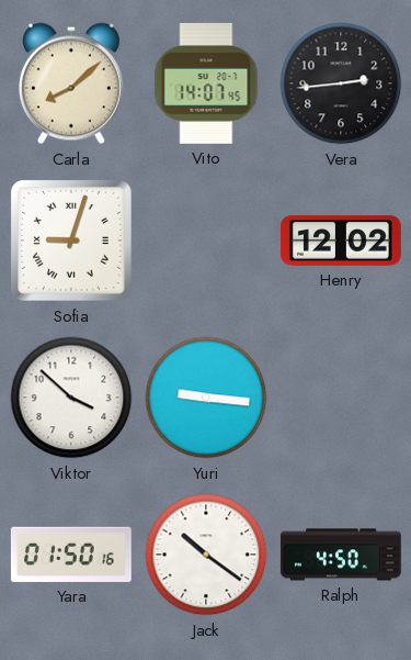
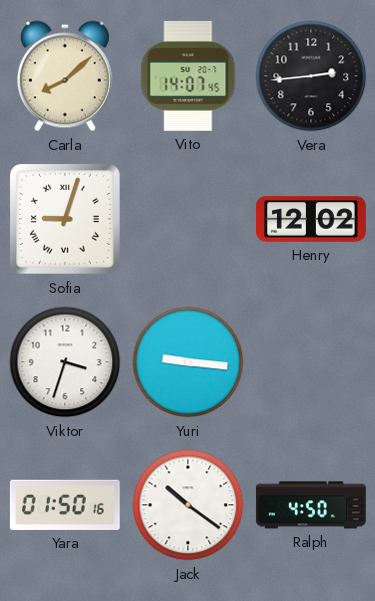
Viktor: 3:52 -> 3:33 (65, 362)
